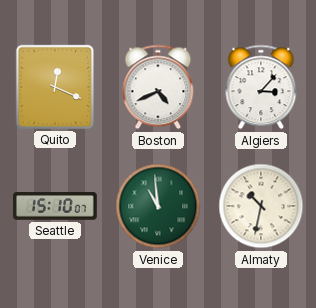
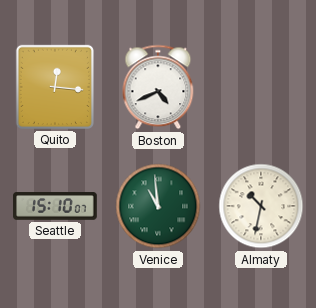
Quito: 12:19 -> 12:16 (55, 87)
Algiers: 3:07 -> none (261, 87)
